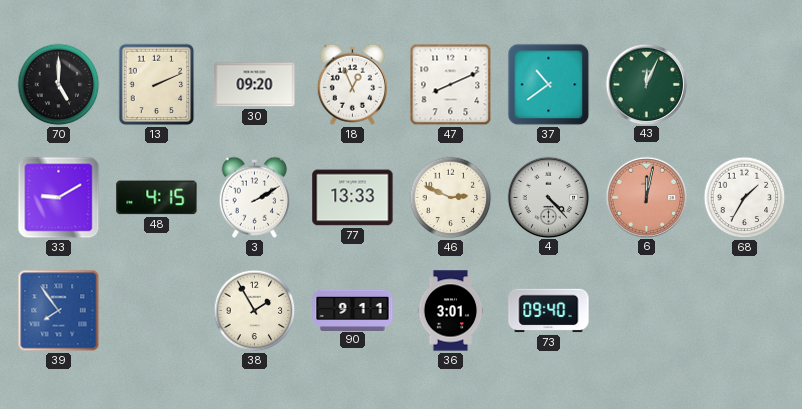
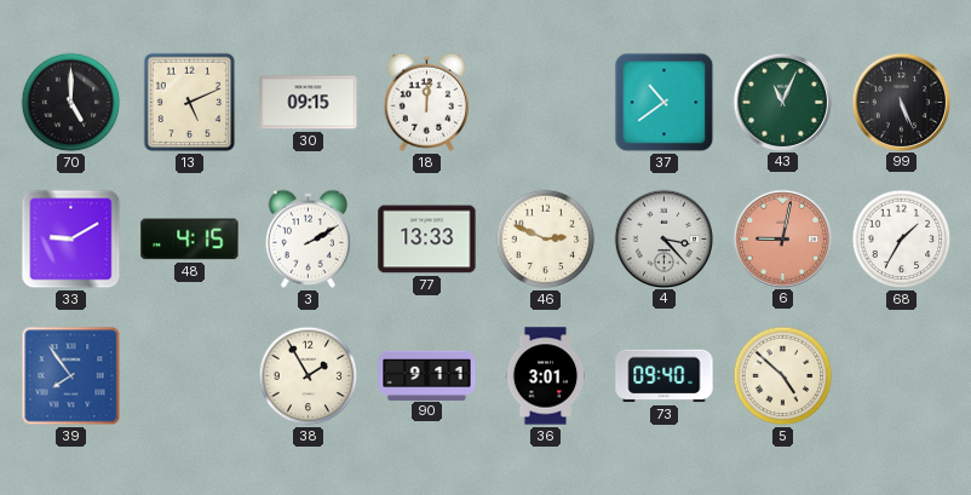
13: 2:11 -> 5:11 (190, 103)
30: 09:20 -> 09:15 (309, 103)
18: 12:56 -> 12:01 (426, 102)
47: 8:11 -> none (451, 85)
43: 12:04 -> 11:04 (782, 102)
99: none -> 5:26 (901, 102)
4: 4:23 -> 3:23 (663, 238)
6: 12:02 -> 9:02 (782, 238)
5: none -> 4:52 (783, 376)
